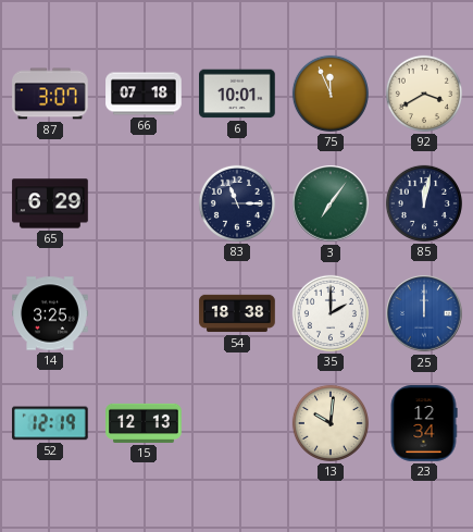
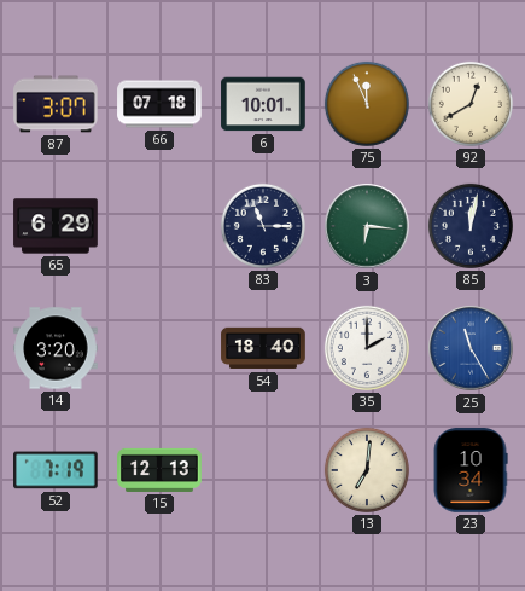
92: 3:40 -> 12:40 (471, 104)
3: 7:06 -> 6:16 (367, 226)
14: 3:25 -> 3:20 (56, 348)
54: 18:38 -> 18:40 (263, 348)
25: 12:00 -> 11:25 (471, 348)
52: 12:19 -> 7:19 (57, 470)
13: 10:01 -> 7:01 (367, 470)
23: 12:34 -> 10:34 (471, 470)
